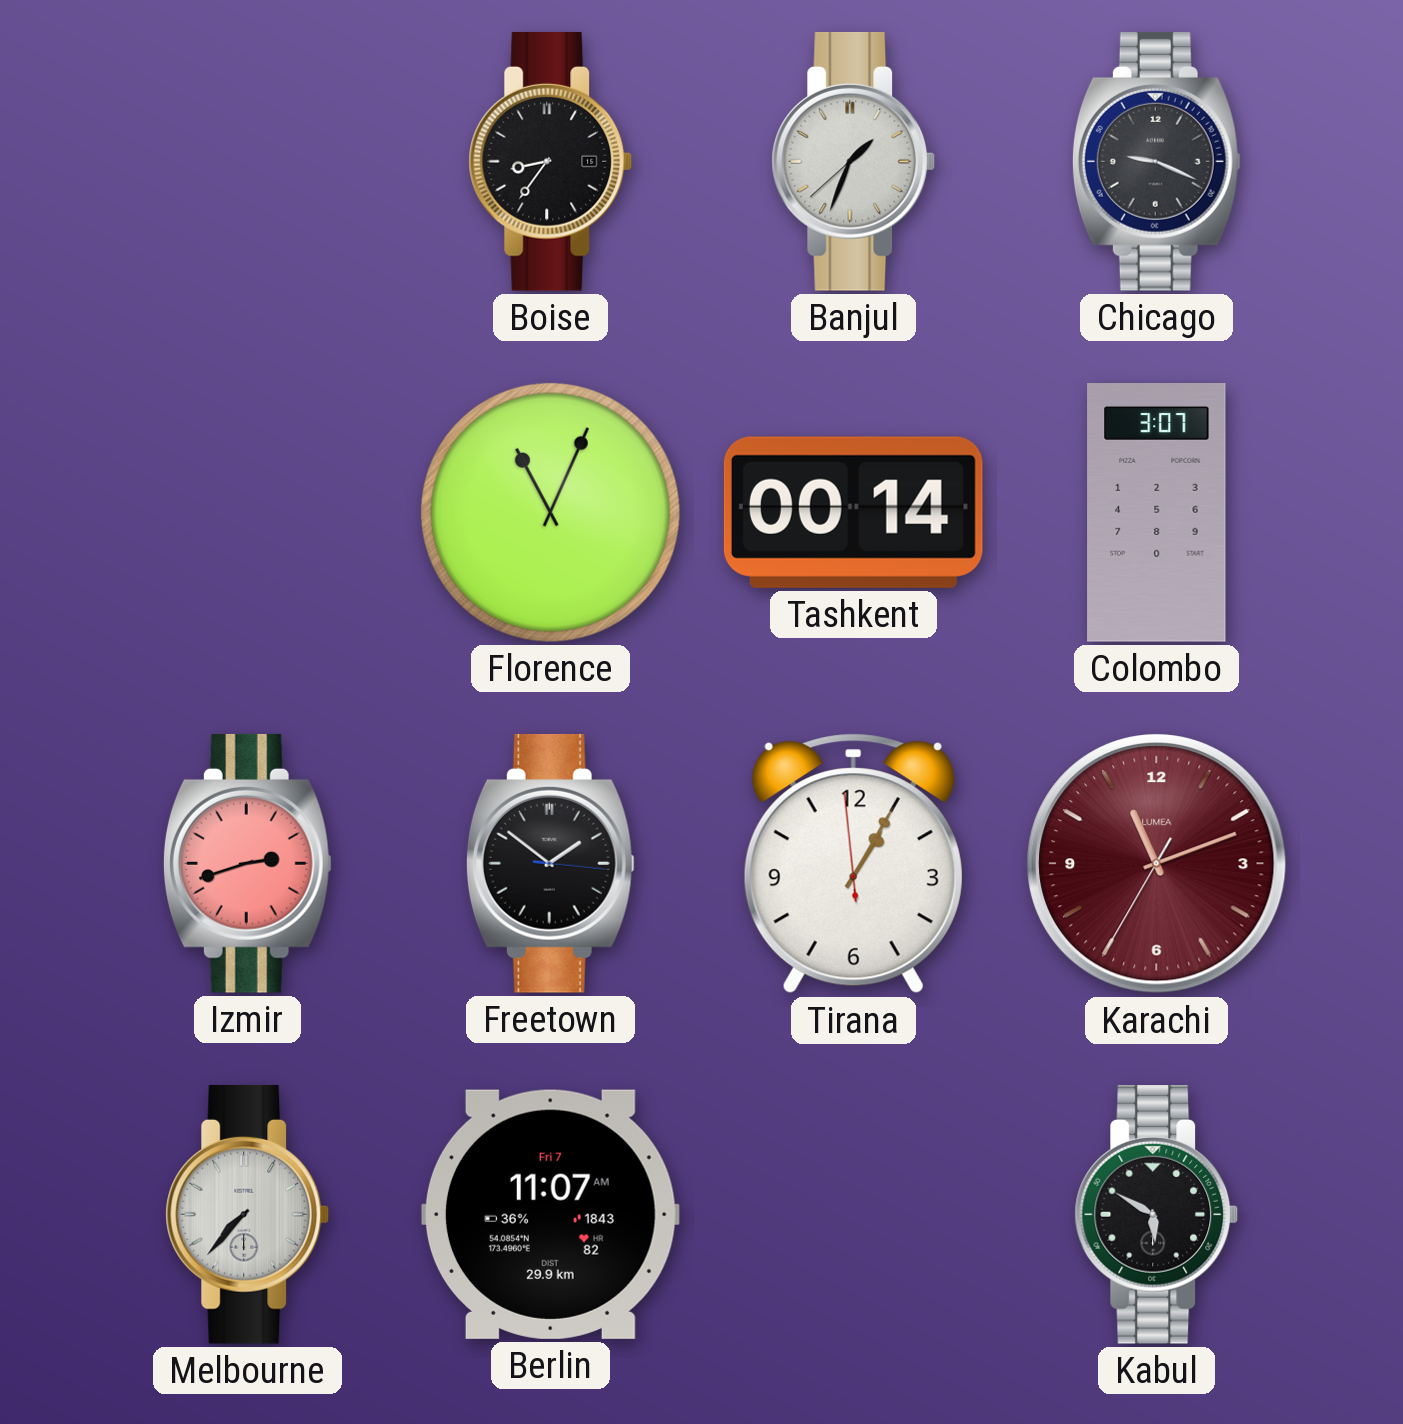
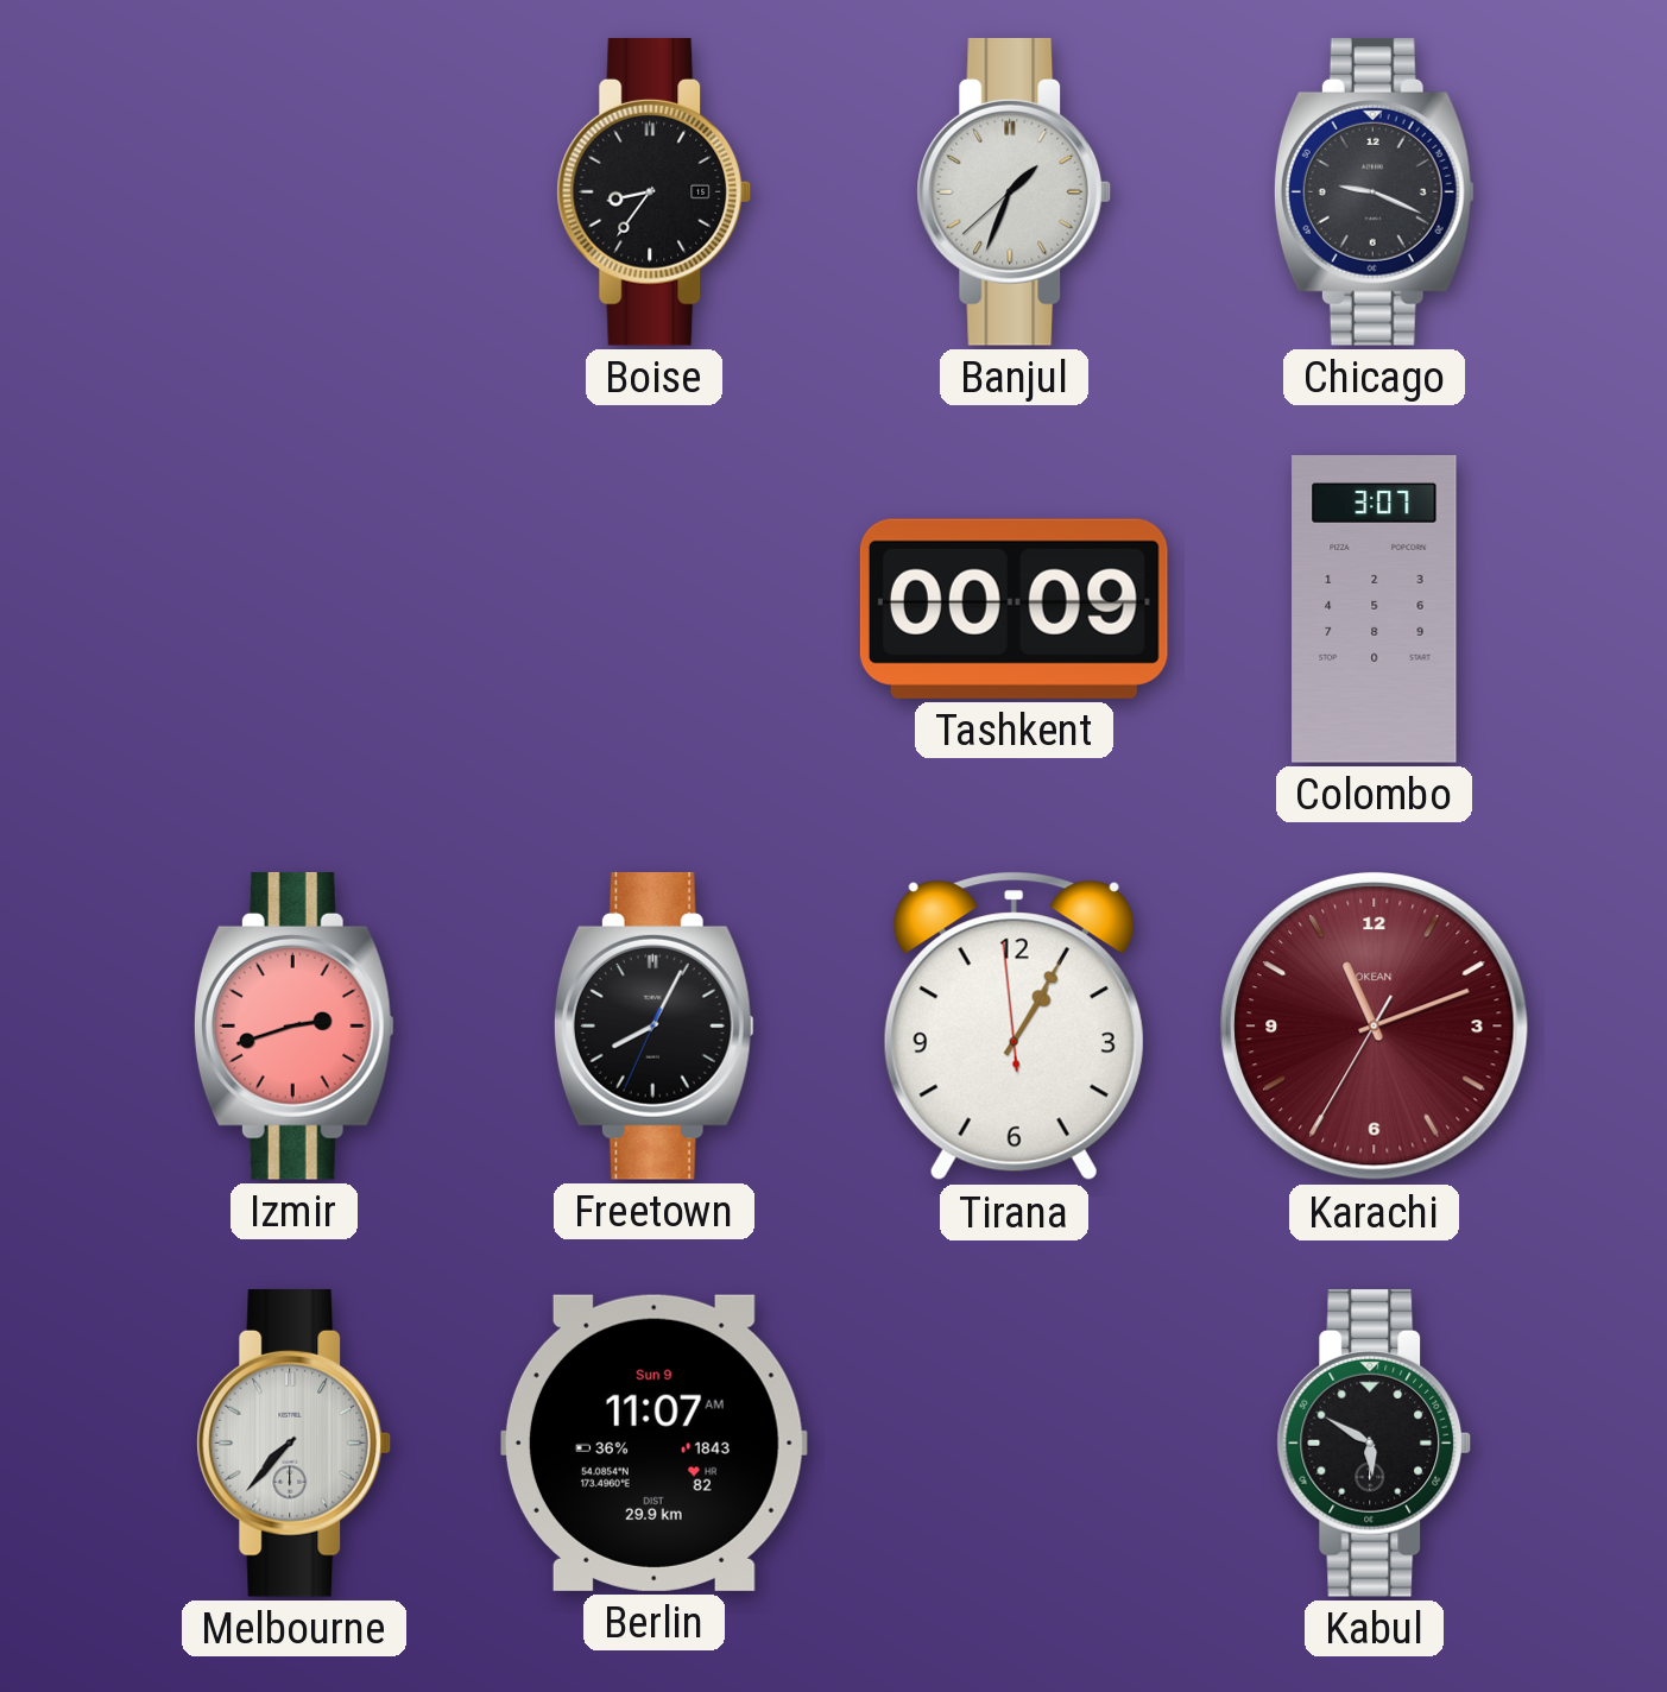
Florence: 11:04 -> none (550, 512)
Tashkent: 00:14 -> 00:09 (1014, 608)
Freetown: 1:51 -> 8:04 (653, 1025)
Karachi brand: LUMEA -> OKEAN (1375, 1027)
Berlin date: Fri 7 -> Sun 9 (653, 1442)
